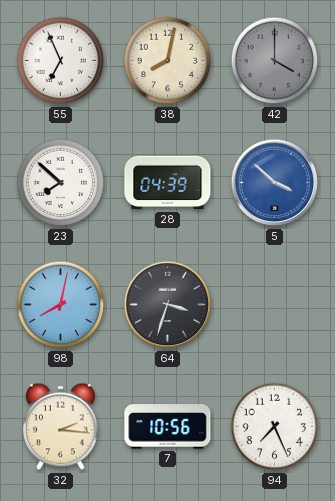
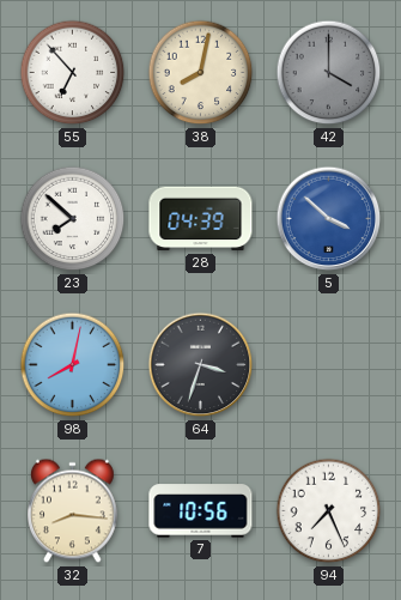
55: 6:56 -> 6:53 (73, 73)
32: 2:16 -> 8:16 (73, 511)
